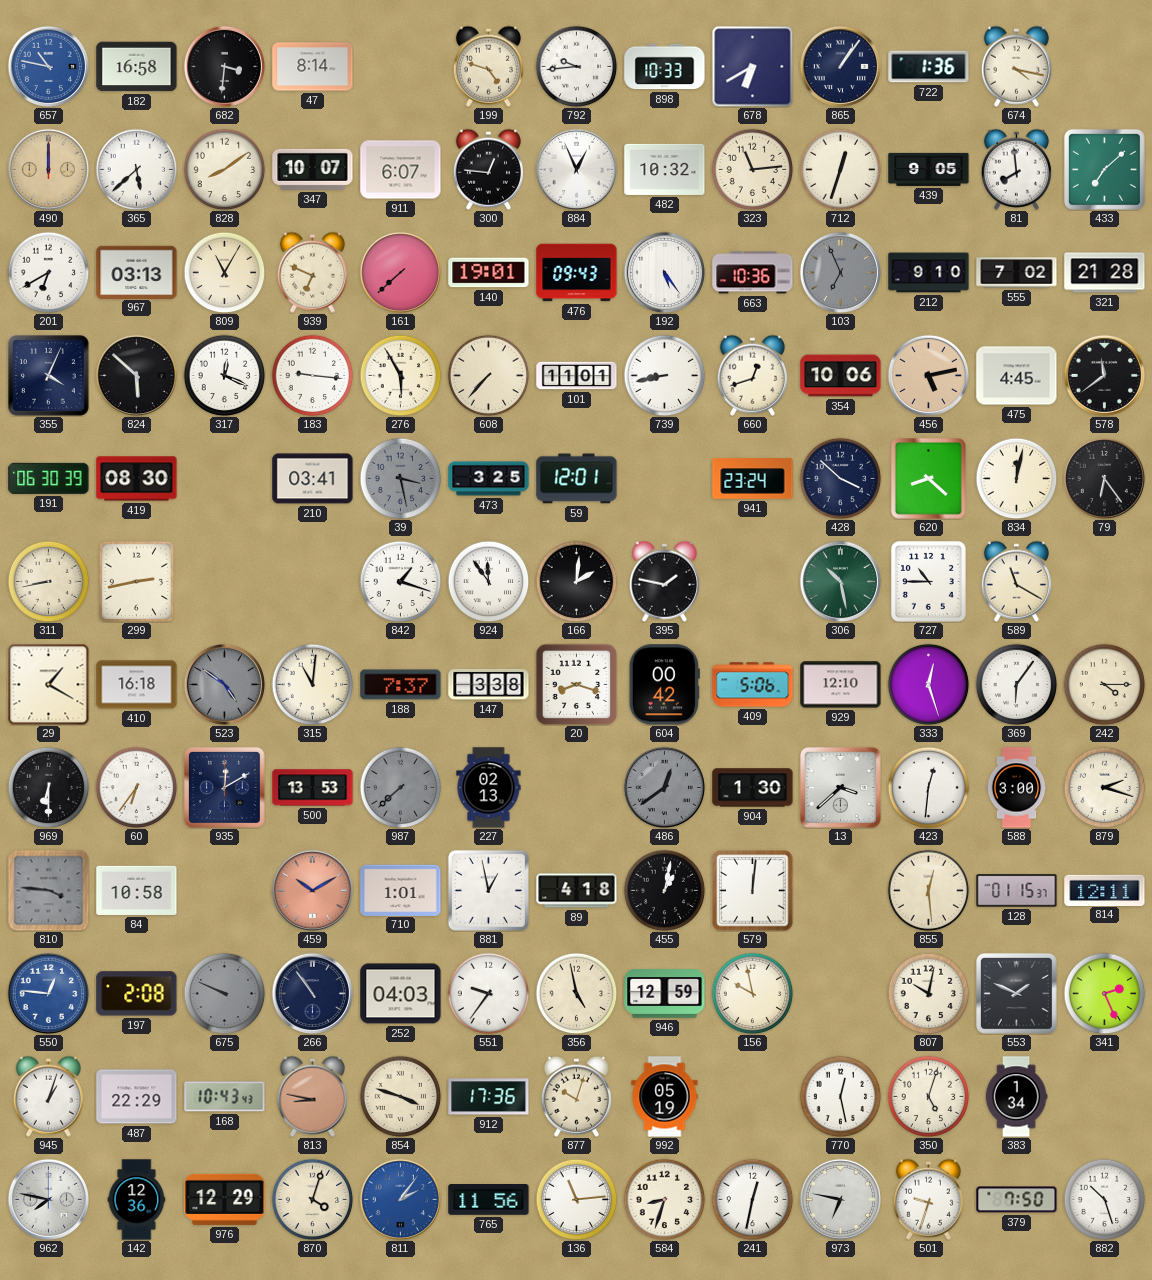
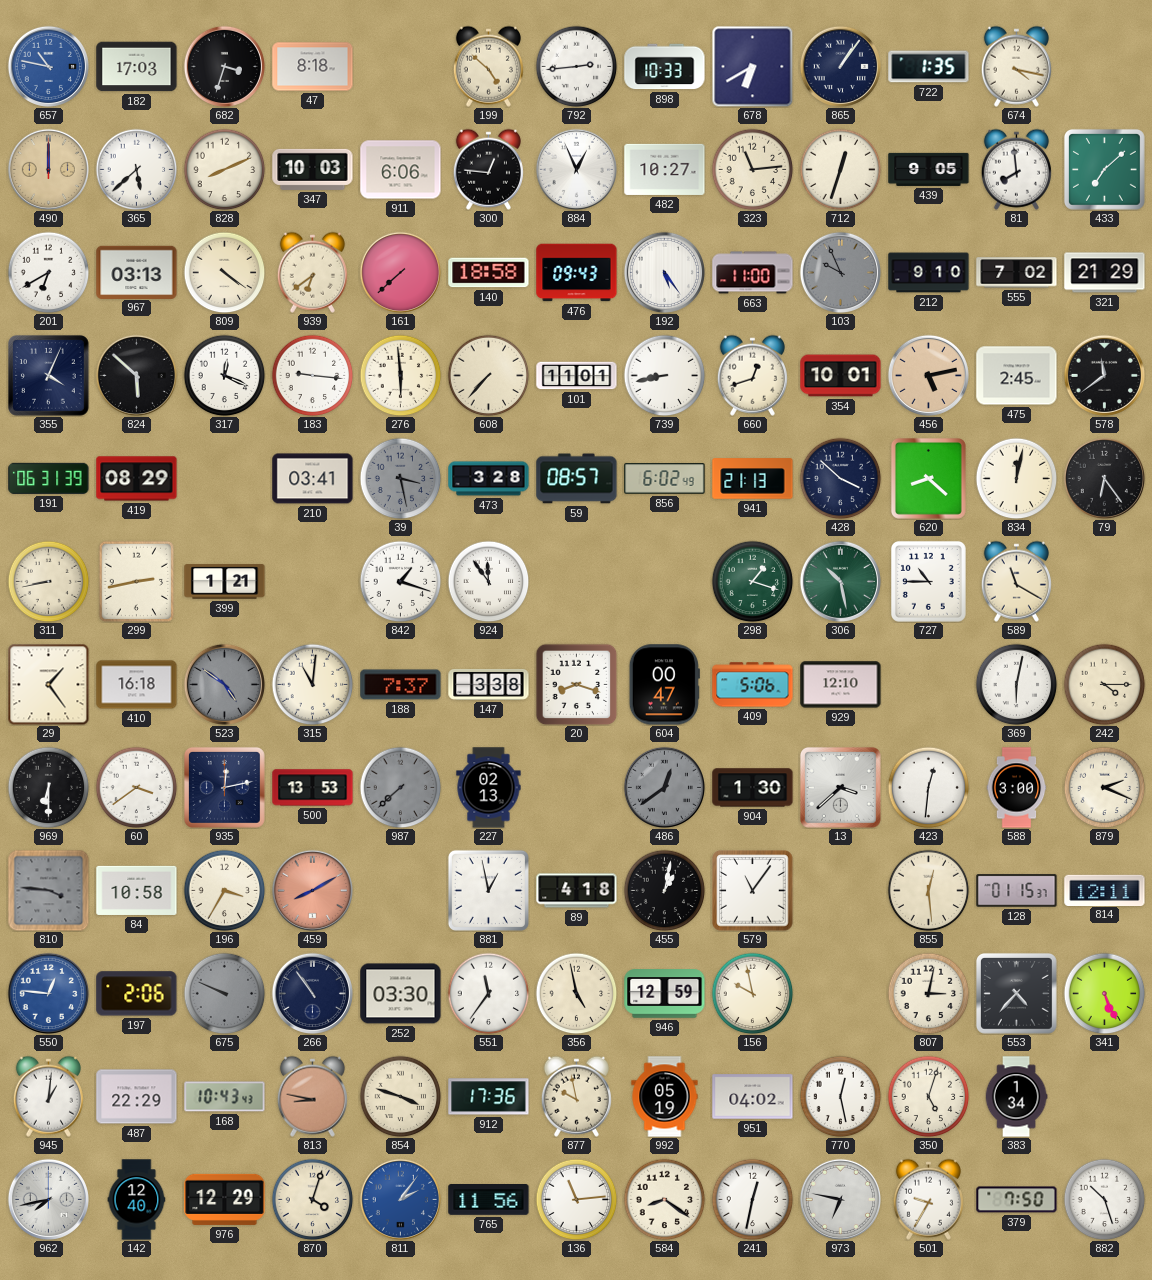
182: 16:58 -> 17:03 (137, 67)
682: 3:31 -> 3:33 (224, 66)
47: 8:14 -> 8:18 (313, 67)
199: 4:48 -> 4:52 (488, 66)
792: 9:44 -> 2:44 (576, 66)
722: 1:36 -> 1:35 (929, 67)
828: 8:09 -> 8:11 (224, 169)
347: 10:07 -> 10:03 (313, 169)
911: 6:07 -> 6:06 (401, 170)
482: 10:32 -> 10:27 (665, 169)
809: 11:05 -> 4:21 (224, 272)
939: 6:49 -> 6:39 (312, 272)
140: 19:01 -> 18:58 (489, 273)
663: 10:36 -> 11:00 (753, 273)
103: 6:56 -> 9:56 (840, 272)
321: 21:28 -> 21:29 (1105, 273)
276: 5:55 -> 5:59 (400, 375)
354: 10:06 -> 10:01 (841, 376)
475: 4:45 -> 2:45 (1017, 376)
191: 06:30 -> 06:31 (49, 478)
419: 08:30 -> 08:29 (137, 479)
473: 3:25 -> 3:28 (489, 479)
59: 12:01 -> 08:57 (577, 479)
856: none -> 6:02 (665, 479)
941: 23:24 -> 21:13 (753, 479)
399: none -> 1:21 (225, 582)
166: 2:01 -> none (576, 581)
395: 1:47 -> none (664, 581)
298: none -> 1:18 (752, 581)
29: 1:20 -> 1:24 (48, 684)
604: 00:42 -> 00:47 (664, 685)
333: 12:27 -> none (928, 684)
369: 6:06 -> 6:02 (1016, 684)
60: 6:36 -> 3:39 (136, 787)
935: 12:10 -> 12:13 (224, 787)
879: 2:18 -> 2:19 (1104, 787)
196: none -> 3:35 (224, 890)
459: 10:10 -> 8:10 (312, 890)
710: 1:01 -> none (401, 890)
579: 12:01 -> 11:06 (753, 891)
197: 2:08 -> 2:06 (137, 994)
252: 04:03 -> 03:30 (401, 994)
551: 9:36 -> 11:36 (488, 993)
807: 10:02 -> 3:02 (928, 993)
553: 1:49 -> 4:37 (1016, 993)
341: 2:26 -> 5:26 (1104, 993)
945: 1:03 -> 1:01 (48, 1096)
877: 10:03 -> 9:58 (576, 1096)
951: none -> 04:02 (753, 1097)
962: 7:47 -> 7:43 (48, 1199)
142: 12:36 -> 12:40 (137, 1200)
584: 8:33 -> 8:21 (664, 1199)
501: 9:33 -> 9:35 (928, 1199)
